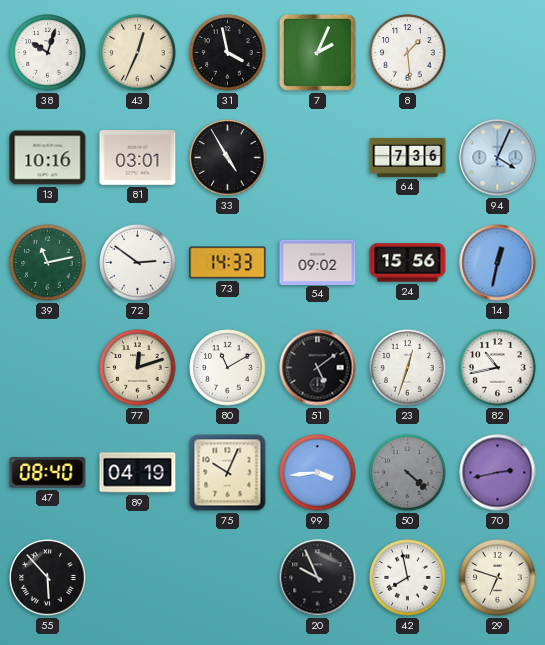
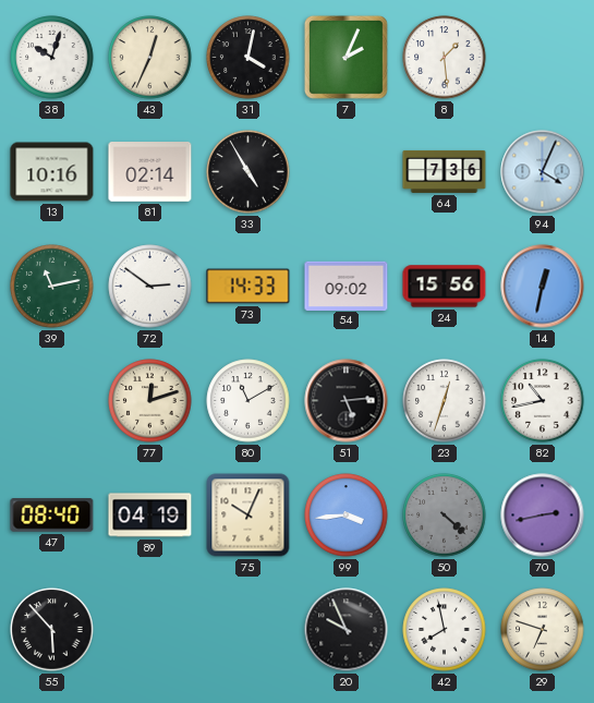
31: 3:58 -> 4:02 (248, 58)
81: 03:01 -> 02:14 (150, 172)
51: 5:09 -> 5:14 (347, 401)
